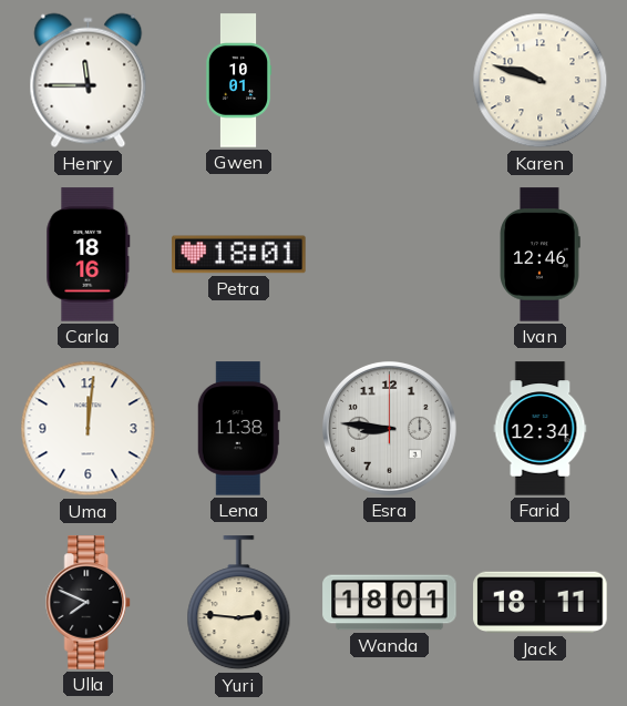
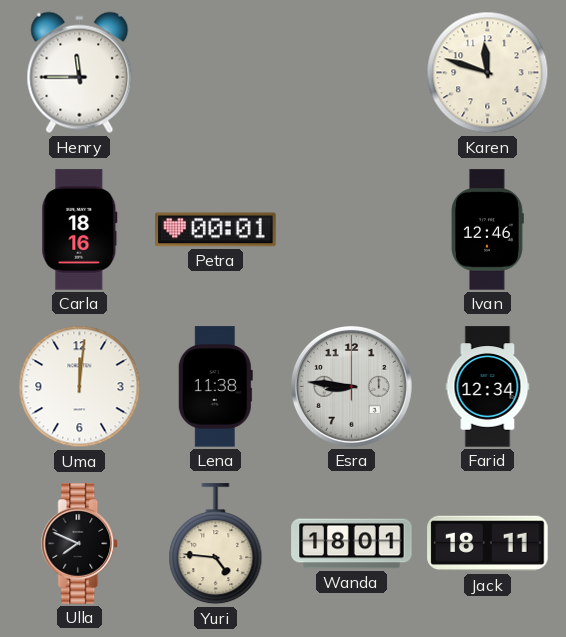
Gwen: 10:01 -> none (238, 81)
Karen: 9:48 -> 11:48 (488, 73)
Petra: 18:01 -> 00:01 (216, 230)
Yuri: 2:46 -> 4:46 (216, 544)
